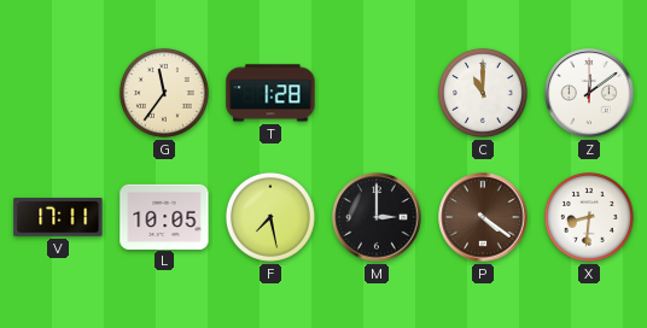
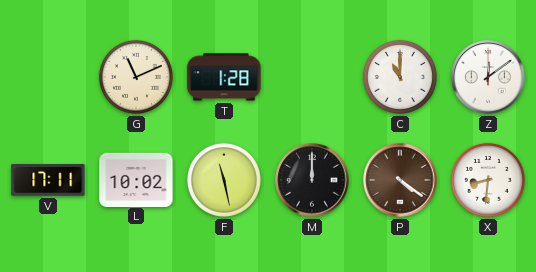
G: 11:36 -> 11:11 (136, 77)
L: 10:05 -> 10:02 (136, 179)
F: 7:28 -> 11:28 (224, 180)
M: 3:00 -> 12:00 (312, 180)
